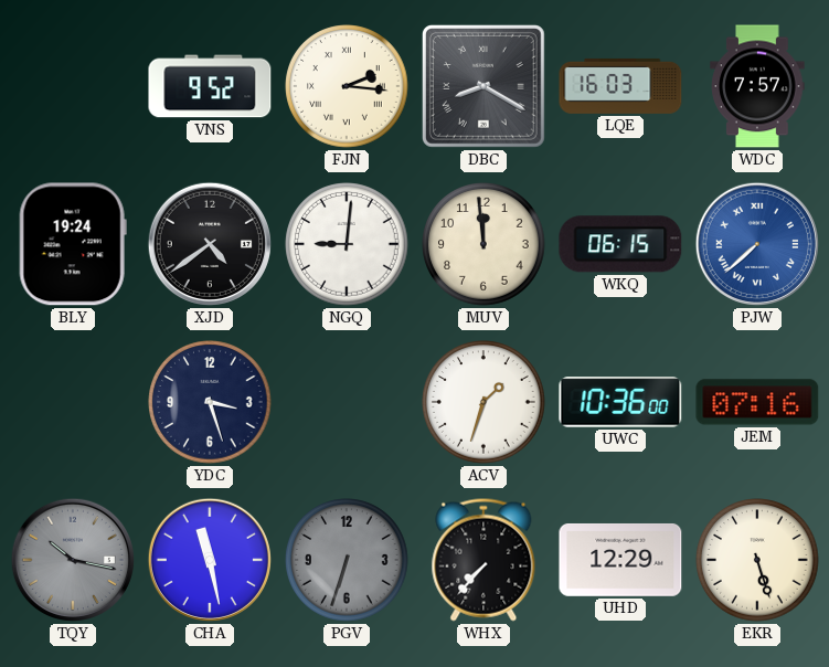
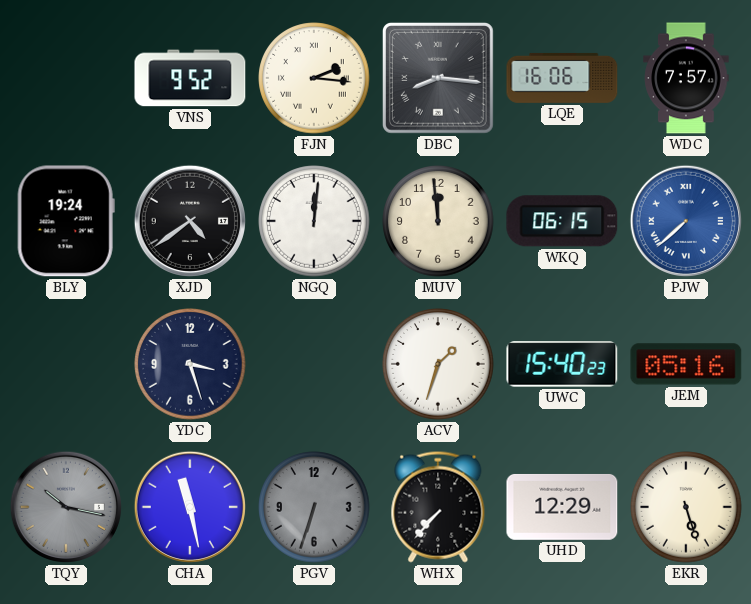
DBC: 8:20 -> 8:16 (438, 78)
LQE: 16:03 -> 16:06 (562, 78)
NGQ: 9:01 -> 12:01 (314, 221)
UWC: 10:36 -> 15:40 (562, 364)
JEM: 07:16 -> 05:16 (686, 364)
